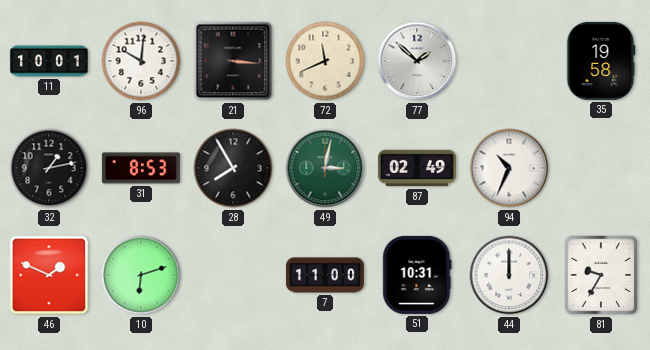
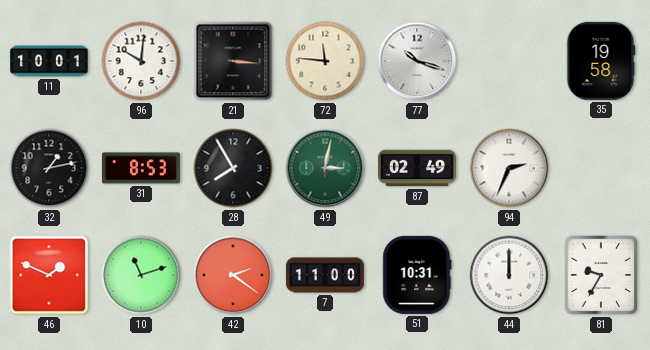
72: 11:41 -> 11:46 (325, 61)
77: 1:52 -> 10:18 (417, 61)
94: 10:34 -> 2:34 (509, 168)
10: 6:12 -> 11:12 (141, 275)
42: none -> 2:21 (233, 275)
